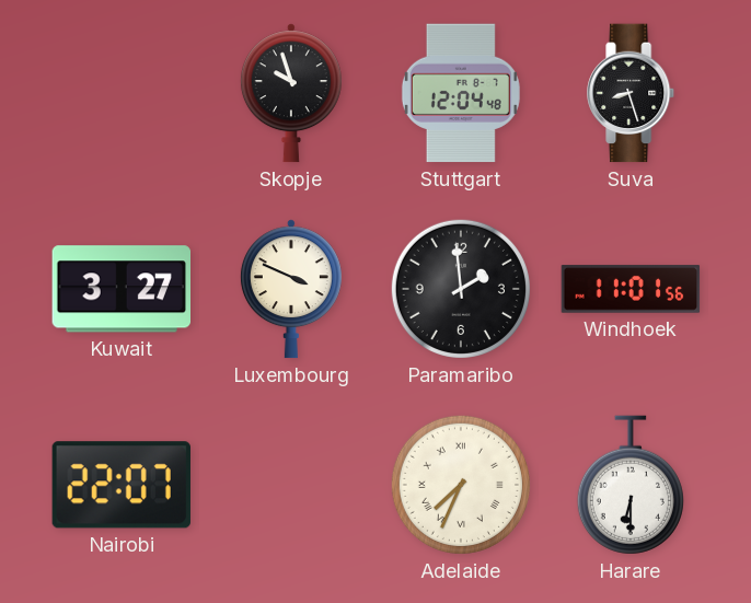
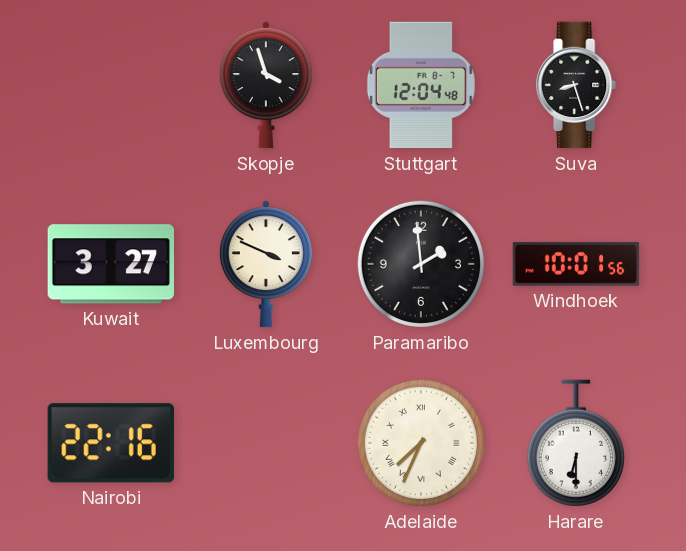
Skopje: 9:57 -> 3:57 (266, 85)
Windhoek: 11:01 -> 10:01 (576, 264)
Nairobi: 22:07 -> 22:16 (111, 443)
